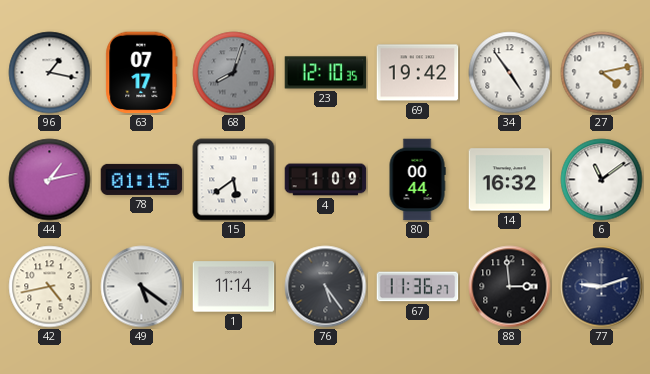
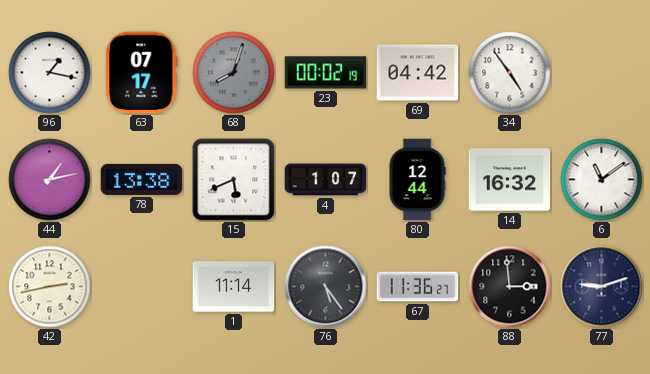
23: 12:10 -> 00:02 (326, 73)
69: 19:42 -> 04:42 (418, 73)
27: 4:13 -> none (602, 73)
78: 01:15 -> 13:38 (142, 179)
15: 5:39 -> 5:41 (234, 180)
4: 1:09 -> 1:07 (326, 180)
80: 00:44 -> 12:44 (417, 180)
42: 4:43 -> 2:43 (50, 287)
49: 5:21 -> none (142, 287)
